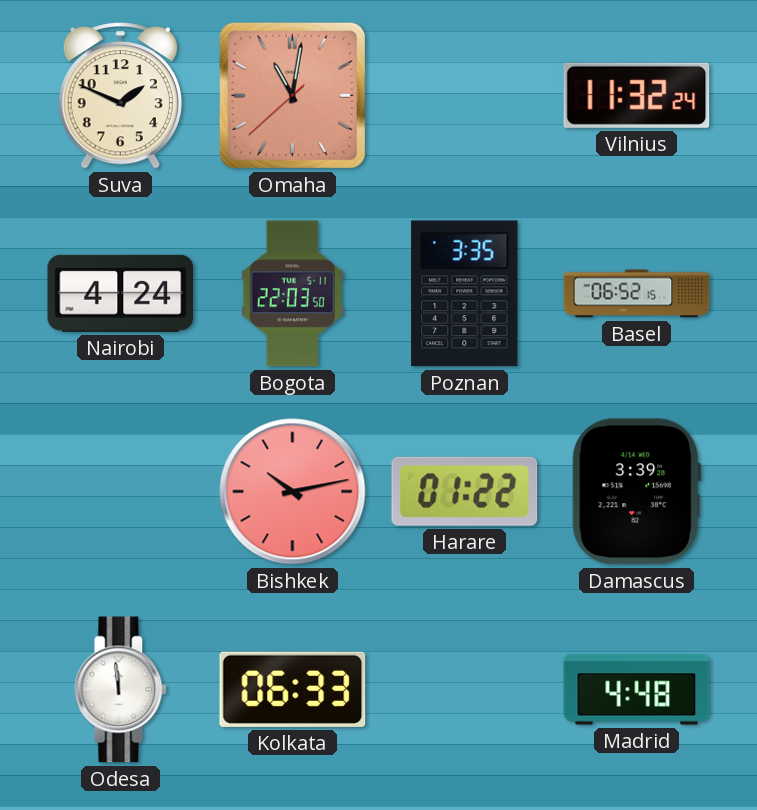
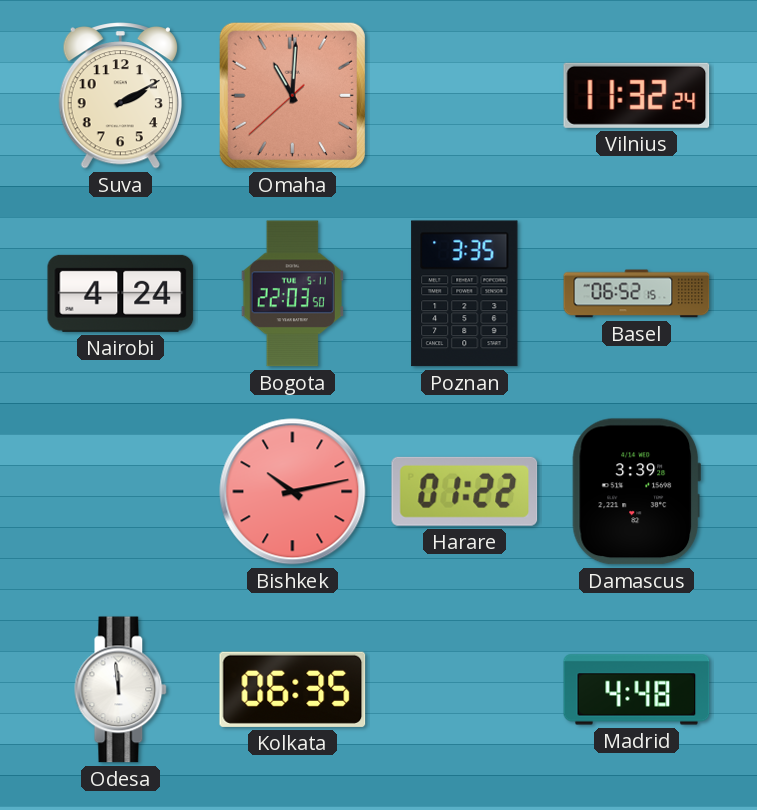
Suva: 1:49 -> 2:10 (120, 96)
Omaha: 11:01 -> 11:00 (292, 95)
Kolkata: 06:33 -> 06:35 (293, 689)
